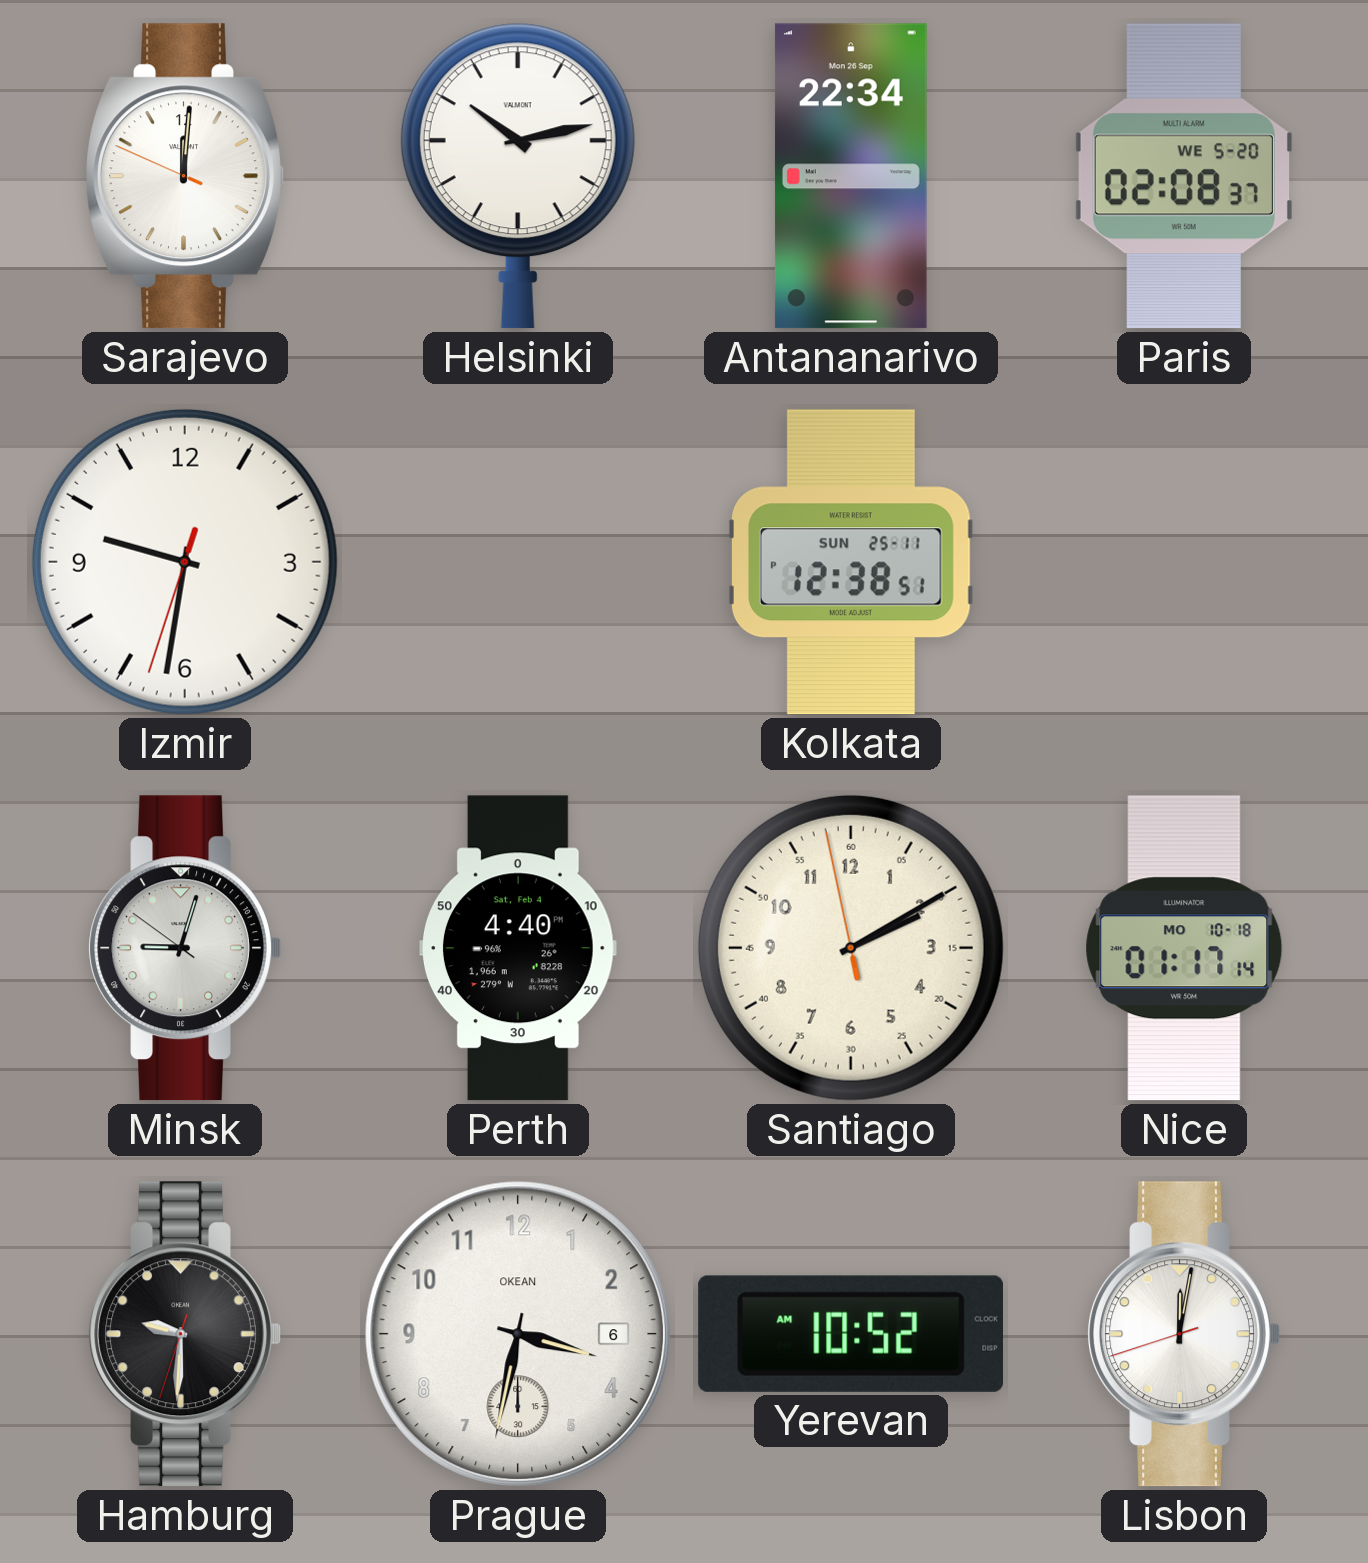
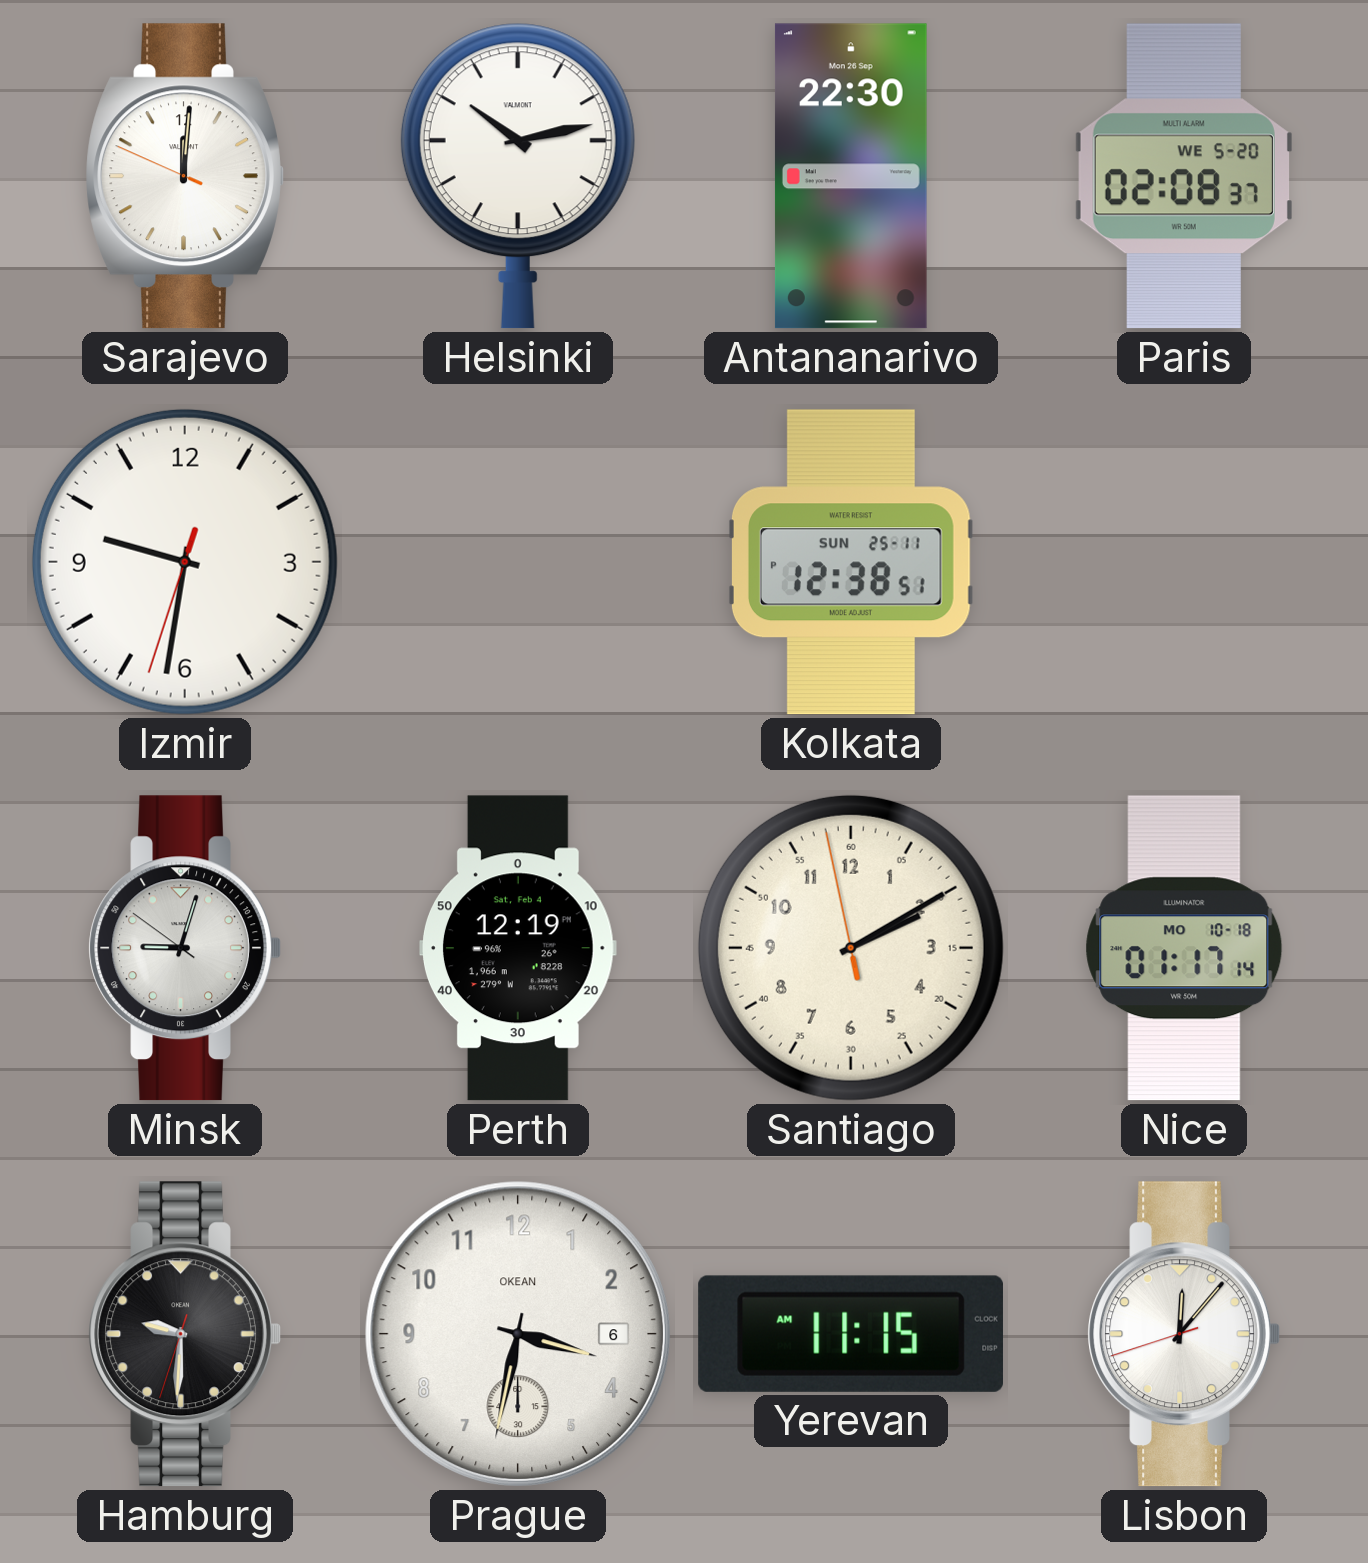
Antananarivo: 22:34 -> 22:30 (851, 176)
Perth: 4:40 -> 12:19 (519, 948)
Yerevan: 10:52 -> 11:15 (851, 1334)
Lisbon: 12:01 -> 12:06 (1184, 1334)
